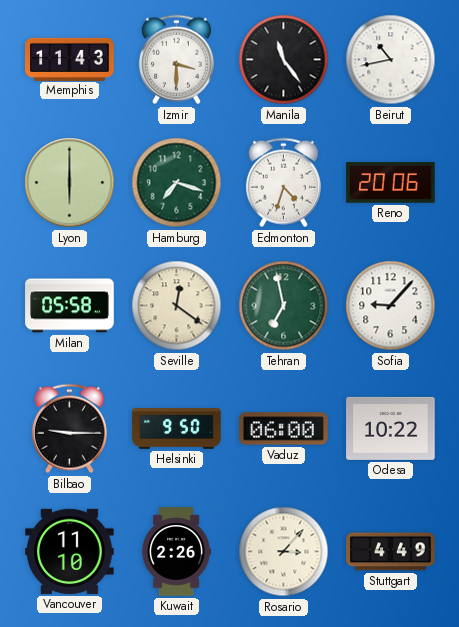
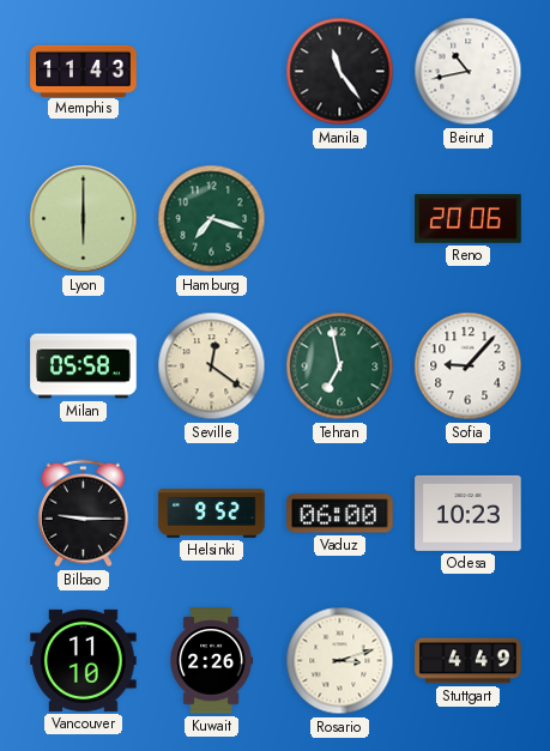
Izmir: 3:30 -> none (176, 60)
Edmonton: 4:33 -> none (283, 183)
Helsinki: 9:50 -> 9:52 (212, 514)
Odesa: 10:22 -> 10:23 (469, 513)
Rosario: 3:07 -> 3:12 (340, 661)
